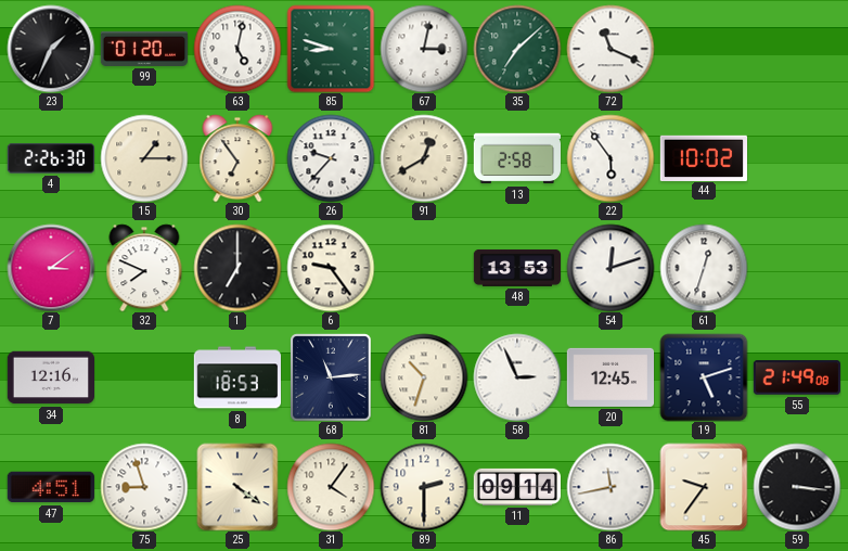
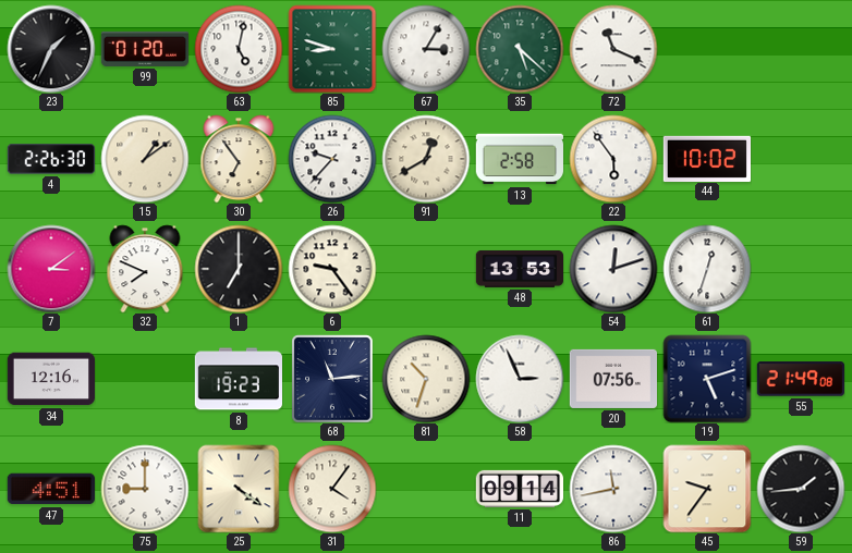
67: 3:02 -> 3:05 (426, 49)
35: 7:08 -> 5:22 (520, 49)
15: 1:15 -> 1:09 (145, 159)
8: 18:53 -> 19:23 (238, 379)
20: 12:45 -> 07:56 (612, 379)
75: 8:57 -> 9:00 (145, 489)
89: 2:30 -> none (424, 487)
59: 3:16 -> 1:44 (801, 489)
